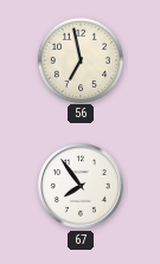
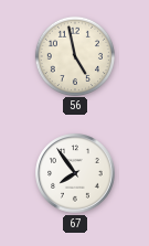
56: 6:58 -> 4:58 (74, 55)
